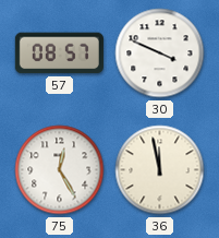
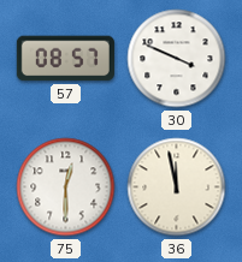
75: 12:25 -> 12:30 (66, 187)
